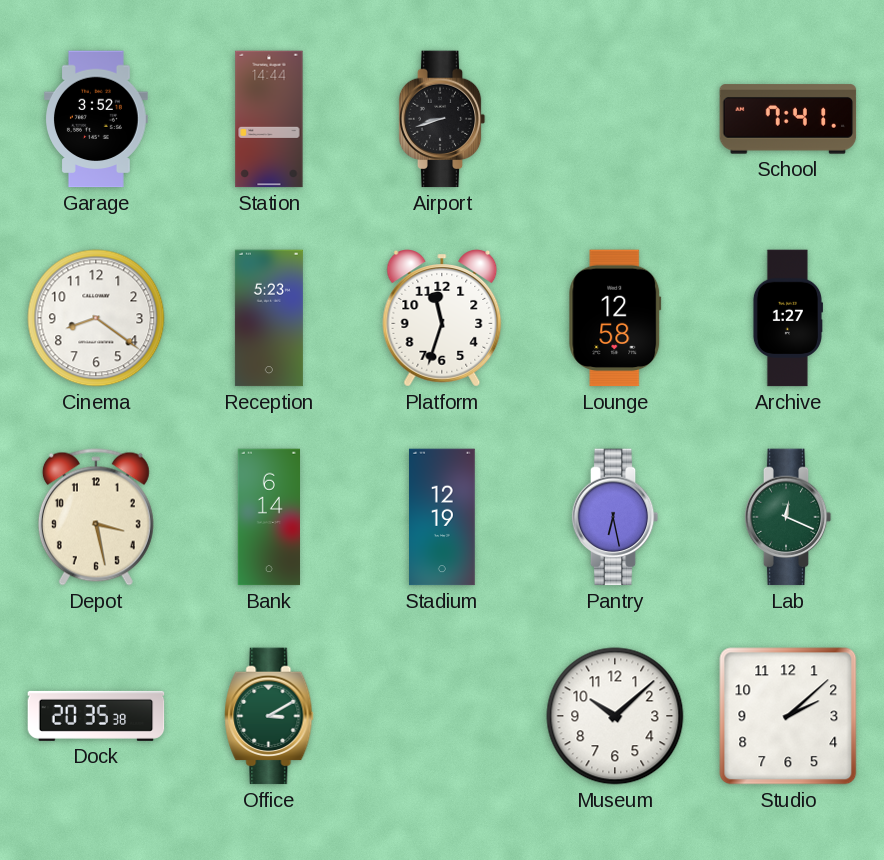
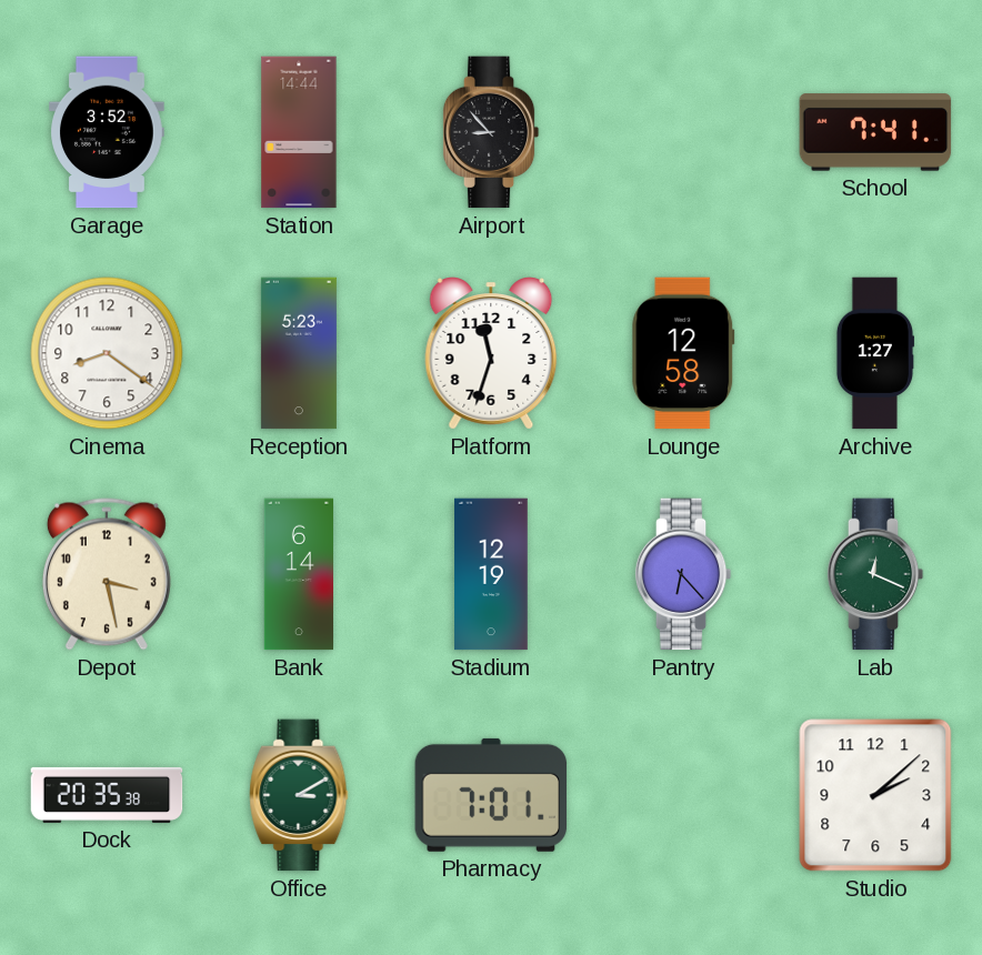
Airport: 8:42 -> 8:53 (491, 132)
Pantry: 6:28 -> 6:23 (683, 574)
Pharmacy: none -> 7:01 (491, 795)
Museum: 10:08 -> none (615, 716)
